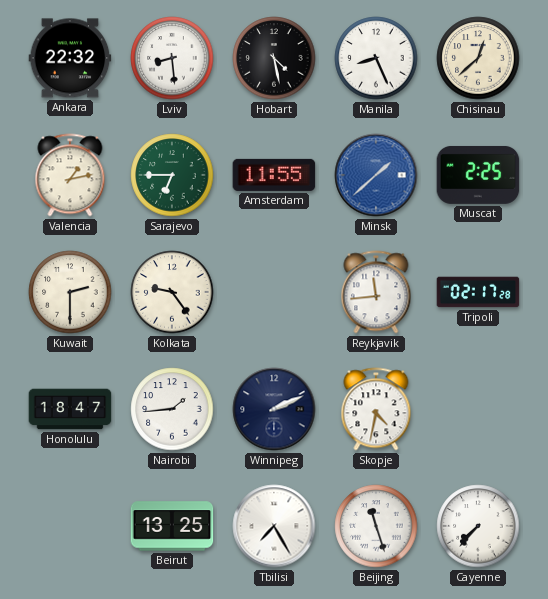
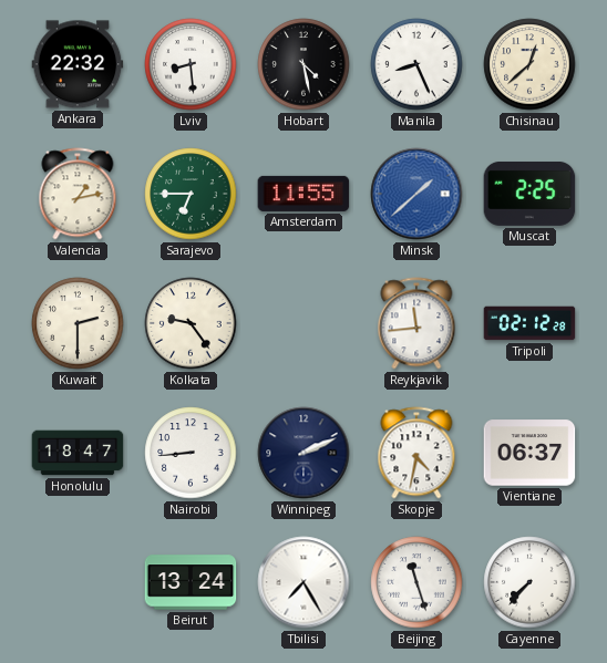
Tripoli: 02:17 -> 02:12 (529, 323)
Nairobi: 1:44 -> 8:44 (191, 453)
Vientiane: none -> 06:37 (529, 453)
Beirut: 13:25 -> 13:24 (191, 582)
